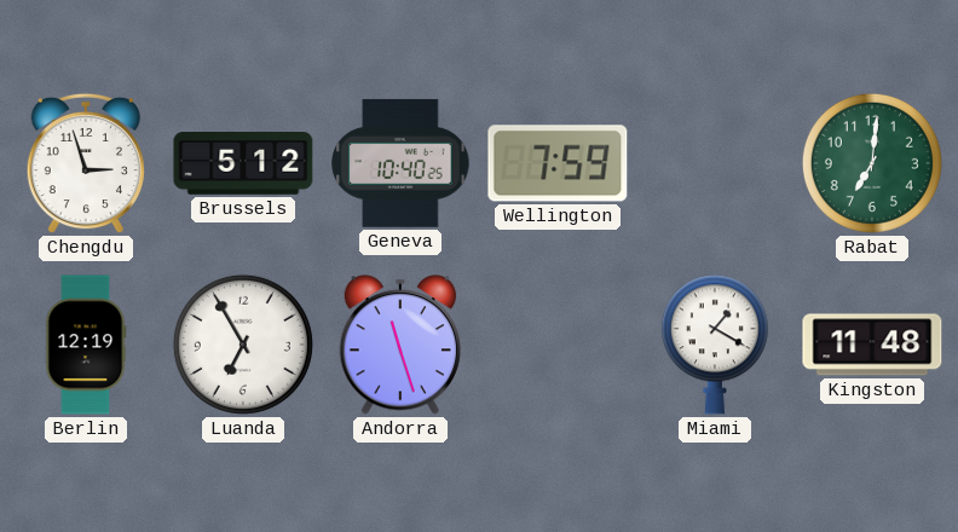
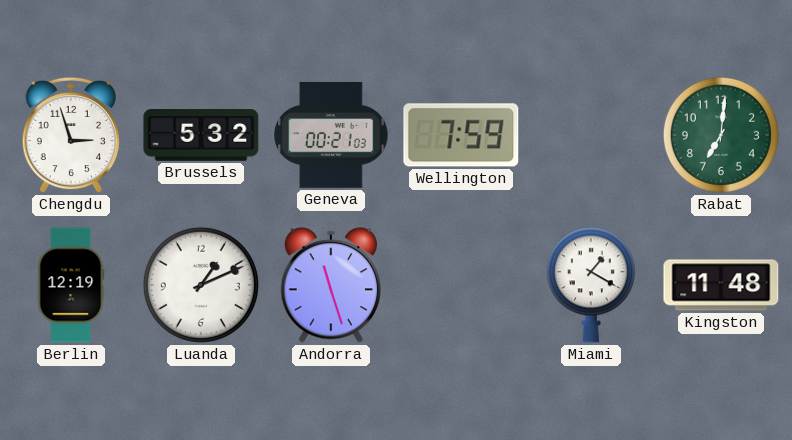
Brussels: 5:12 -> 5:32 (201, 136)
Geneva: 10:40 -> 00:21 (331, 135)
Luanda: 6:55 -> 1:11 (201, 285)
